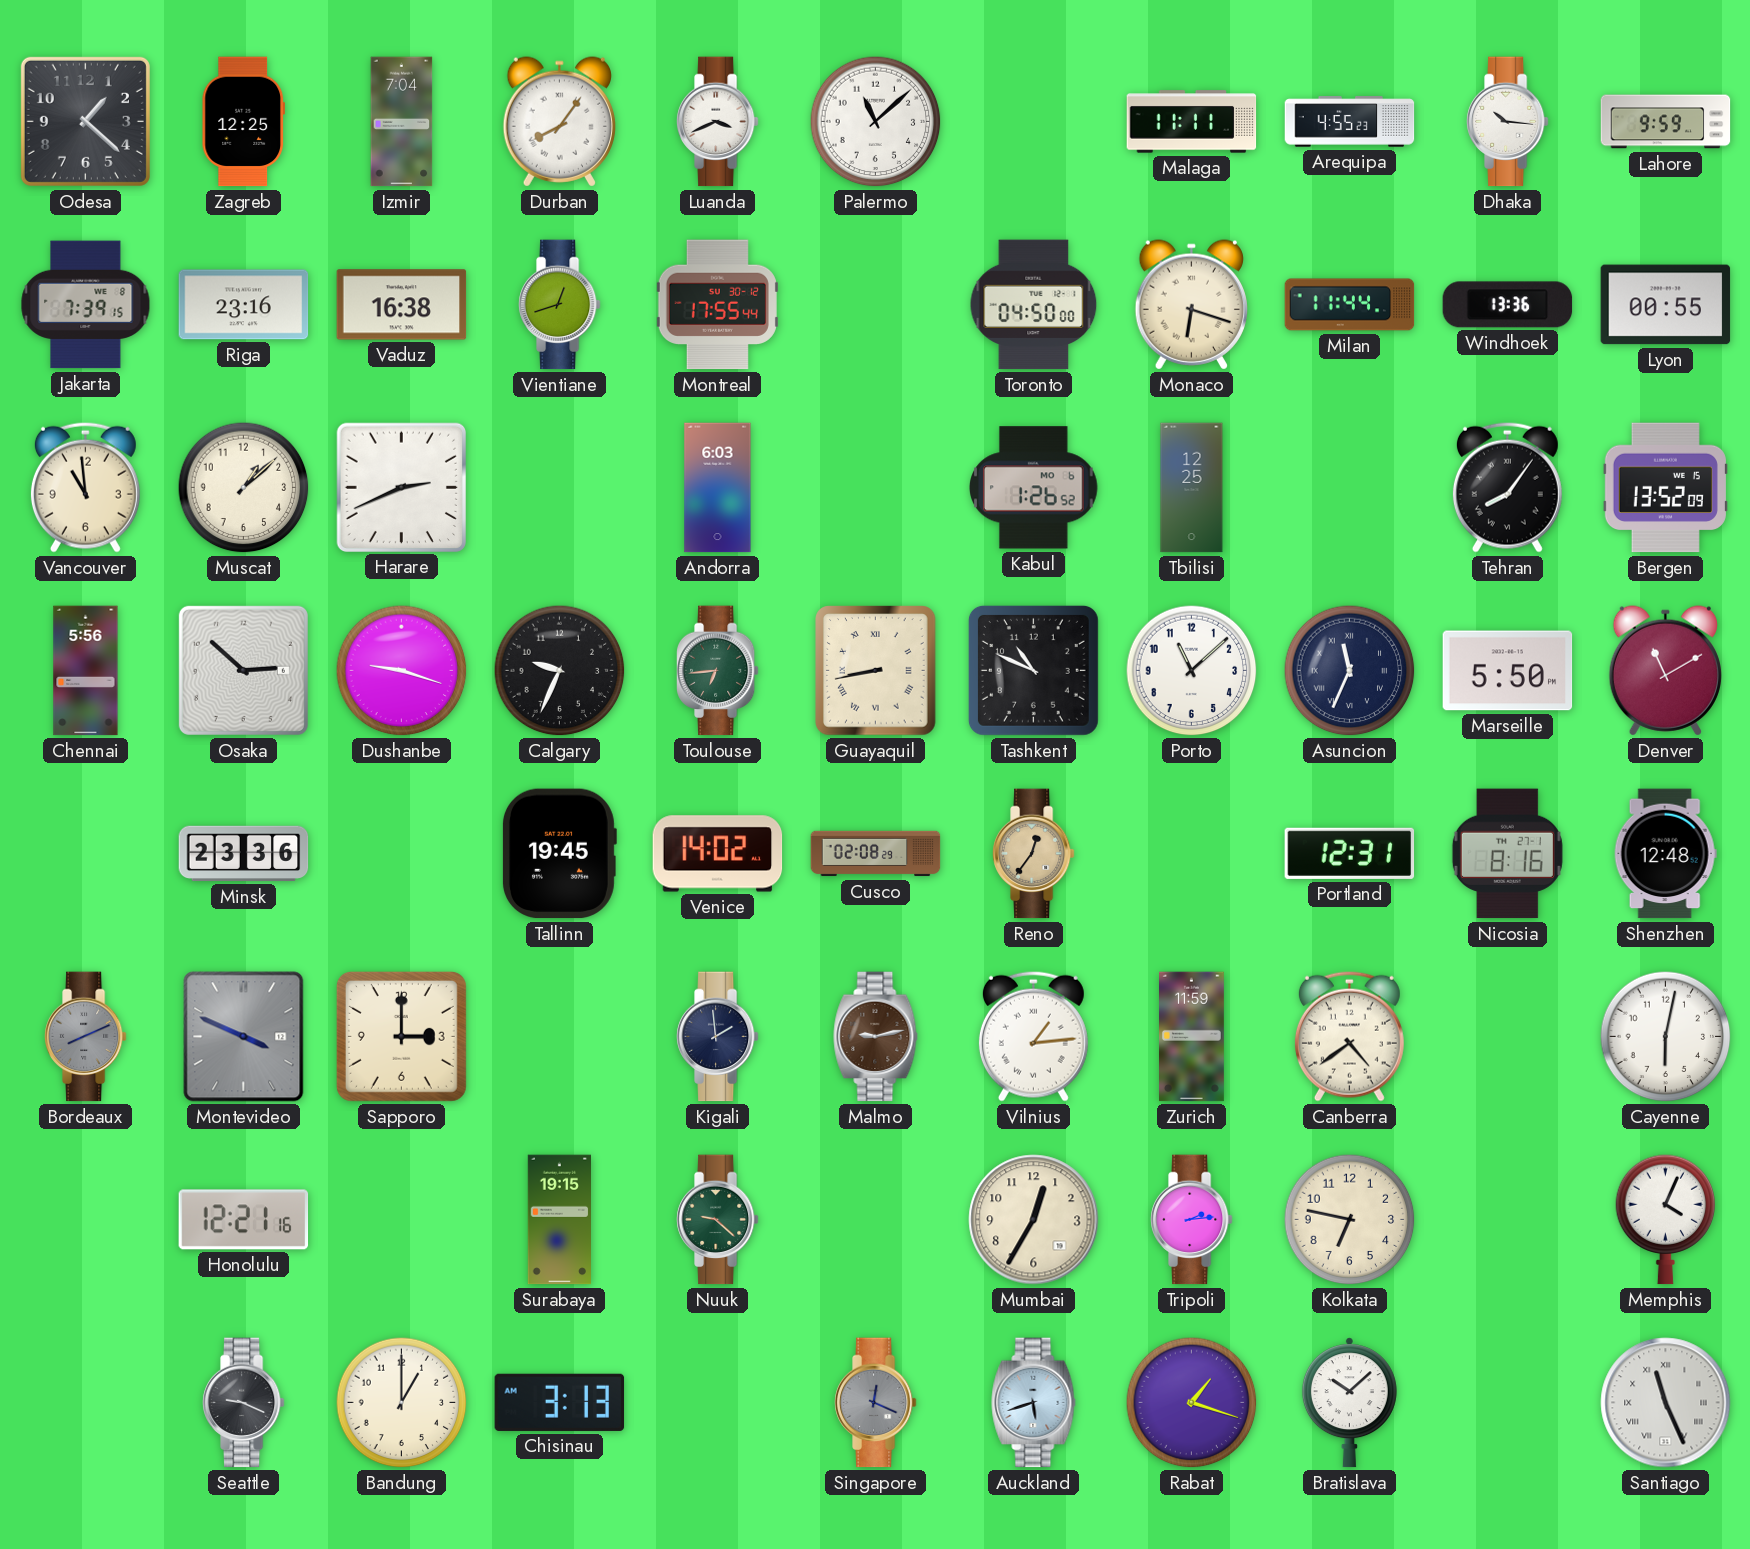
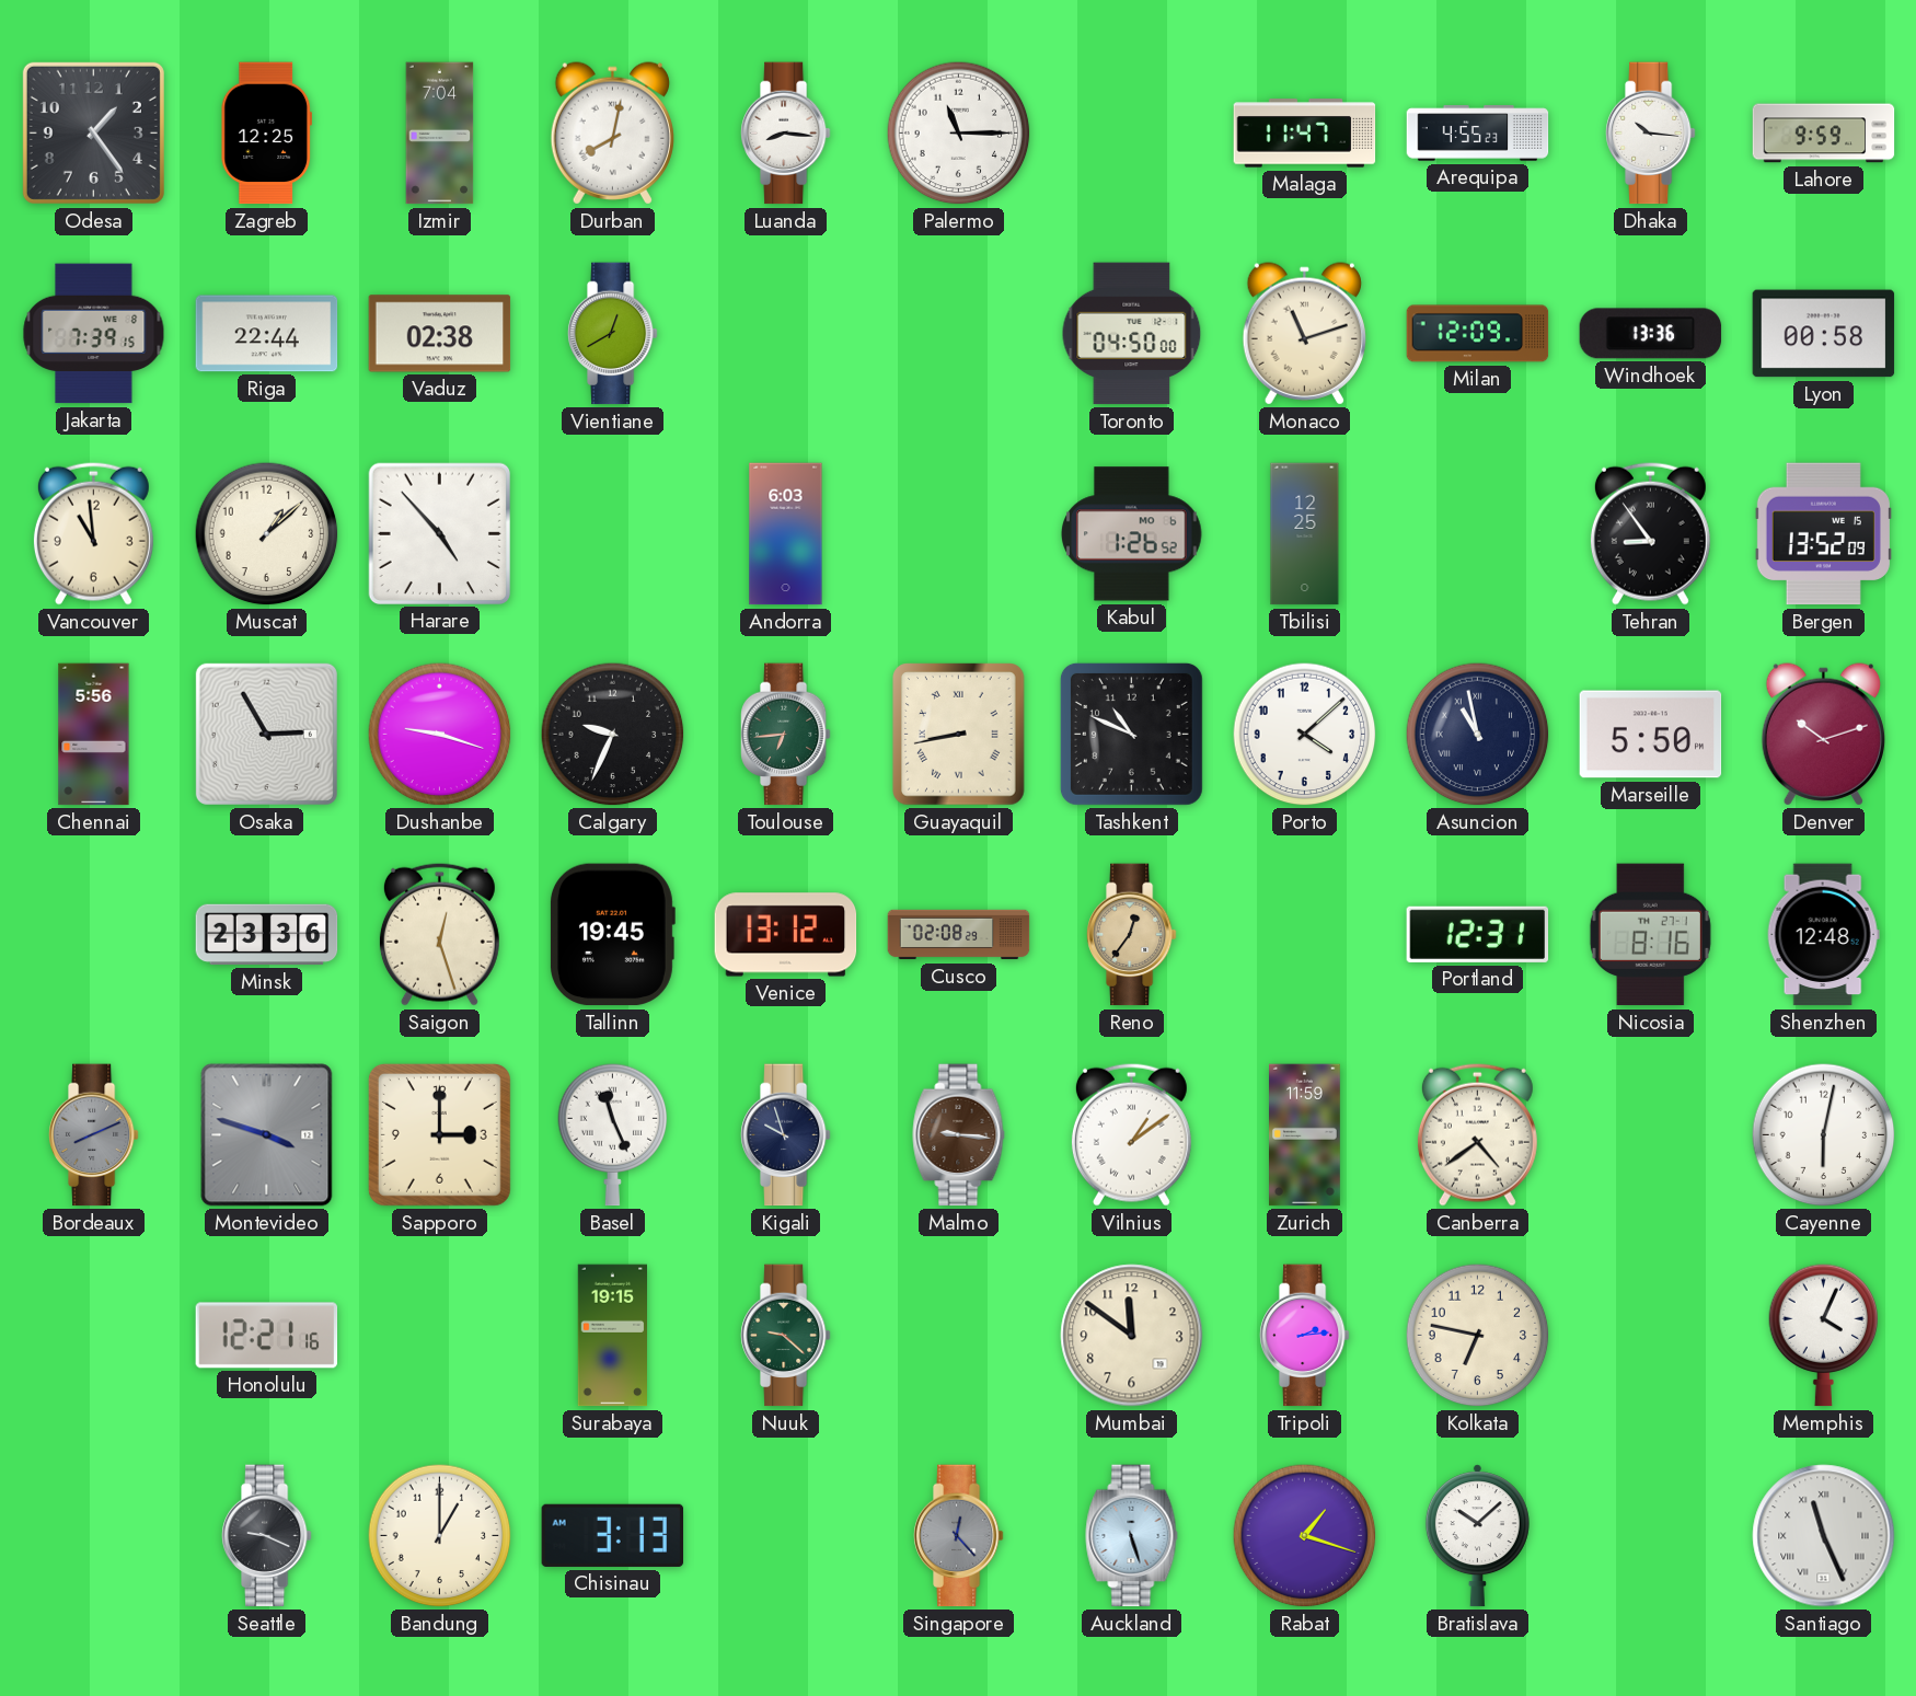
Odesa: 1:22 -> 1:24 (93, 132)
Durban: 8:06 -> 8:02 (612, 134)
Luanda: 3:41 -> 8:16 (785, 134)
Palermo: 11:08 -> 11:15 (959, 134)
Malaga: 11:11 -> 11:47 (1305, 134)
Riga: 23:16 -> 22:44 (267, 334)
Vaduz: 16:38 -> 02:38 (440, 334)
Vientiane: 12:42 -> 12:40 (612, 334)
Montreal: 17:55 -> none (717, 305)
Monaco: 6:18 -> 11:12 (1304, 334)
Milan: 11:44 -> 12:09 (1478, 334)
Lyon: 00:55 -> 00:58 (1824, 334)
Harare: 2:41 -> 4:53 (439, 533)
Tehran: 8:06 -> 8:54 (1650, 533)
Osaka: 2:52 -> 2:55 (266, 734)
Porto: 11:08 -> 4:08 (1305, 735)
Asuncion: 11:34 -> 10:58 (1478, 735)
Denver: 11:10 -> 10:12 (1823, 735)
Saigon: none -> 12:27 (439, 934)
Venice: 14:02 -> 13:12 (786, 935)
Montevideo: 3:49 -> 3:48 (267, 1135)
Basel: none -> 11:26 (613, 1135)
Kigali: 1:59 -> 9:57 (785, 1135)
Malmo: 9:13 -> 9:16 (959, 1135)
Vilnius: 1:14 -> 1:09 (1131, 1134)
Mumbai: 12:35 -> 11:51 (1132, 1336)
Singapore: 12:19 -> 12:23 (958, 1536)
Auckland: 5:42 -> 5:27 (1132, 1536)
